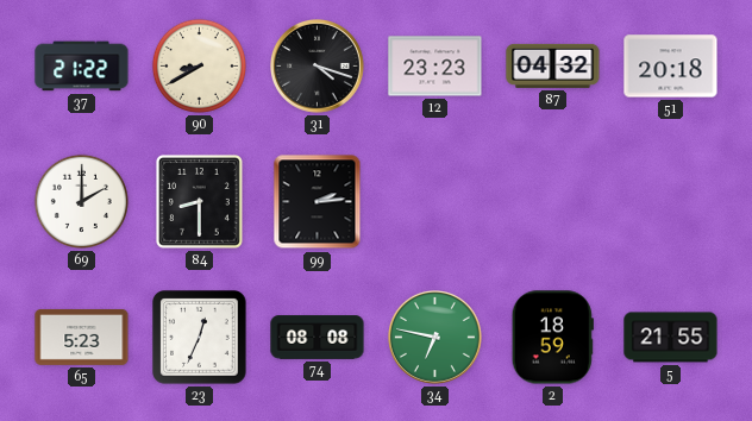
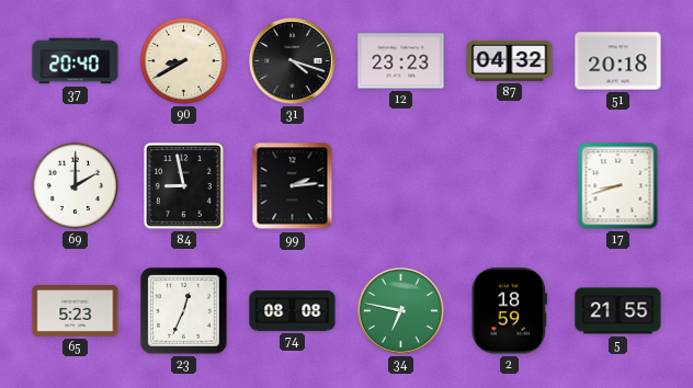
37: 21:22 -> 20:40 (76, 61)
84: 8:30 -> 8:58 (184, 186)
17: none -> 8:42 (618, 186)
